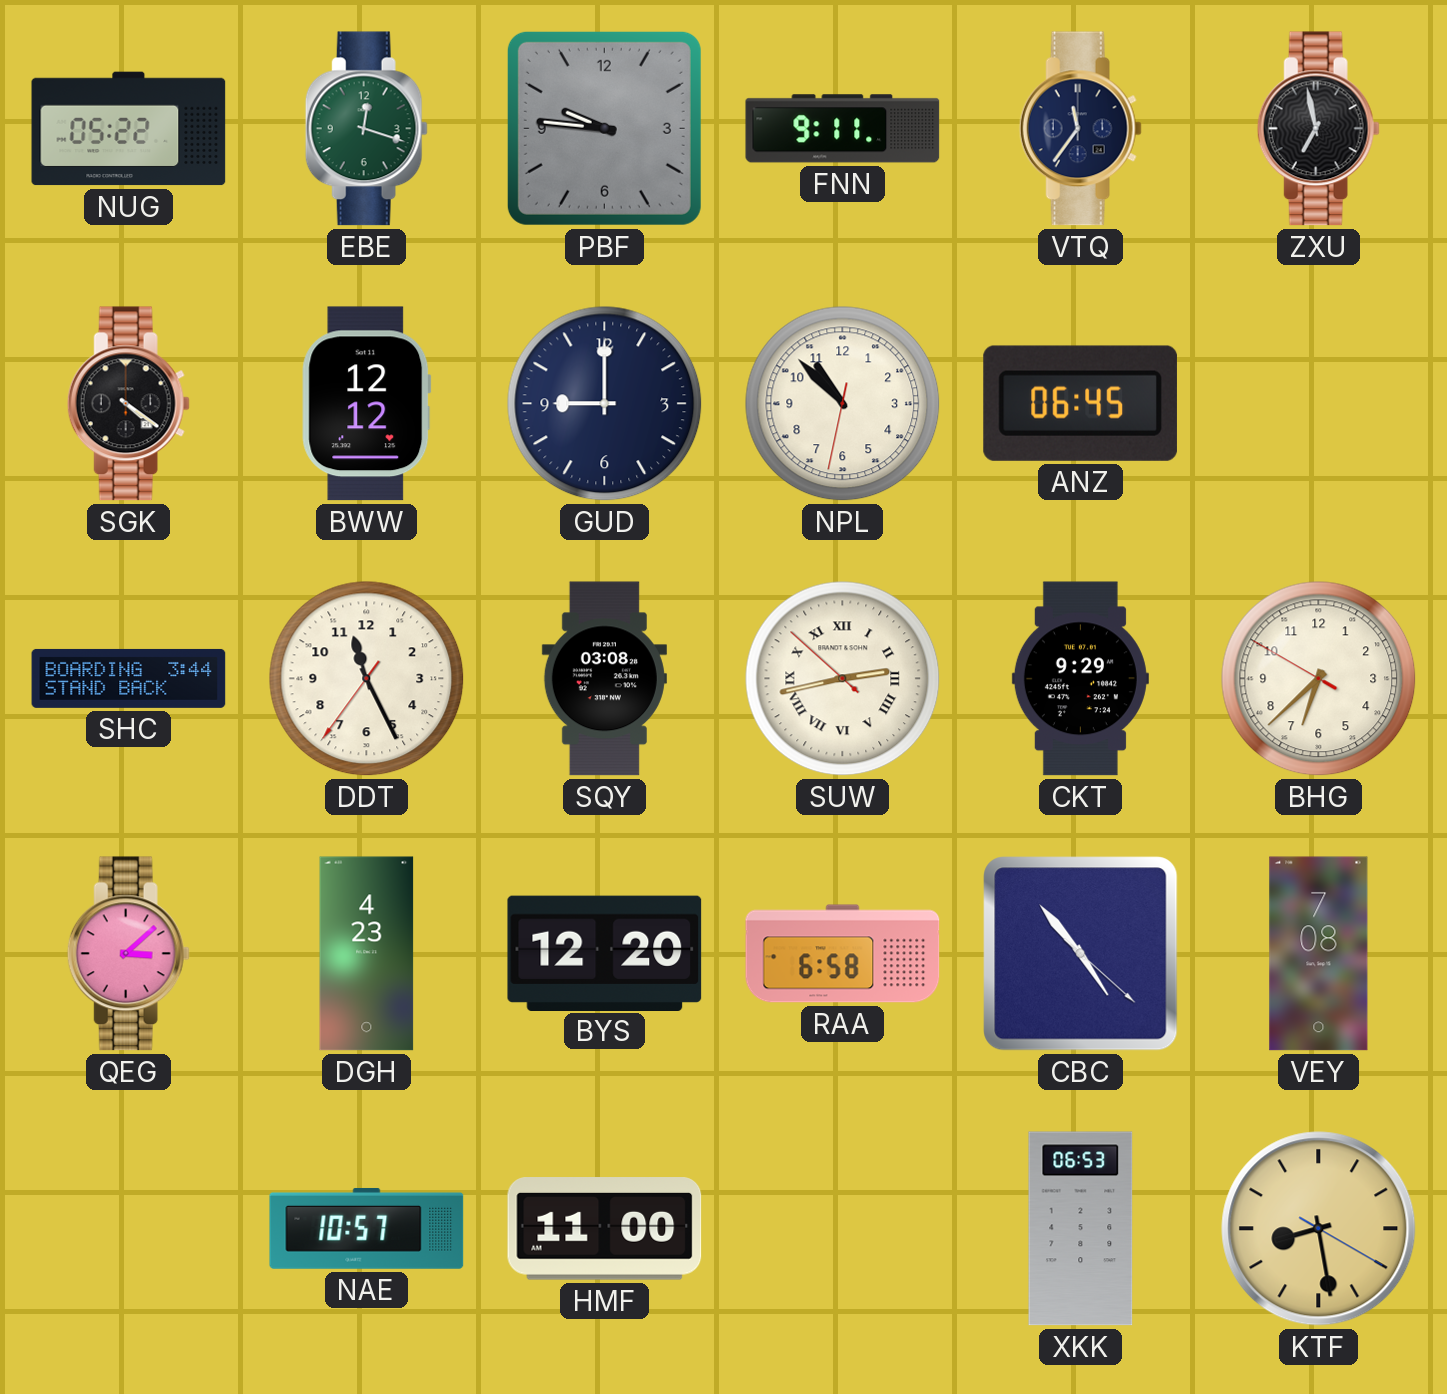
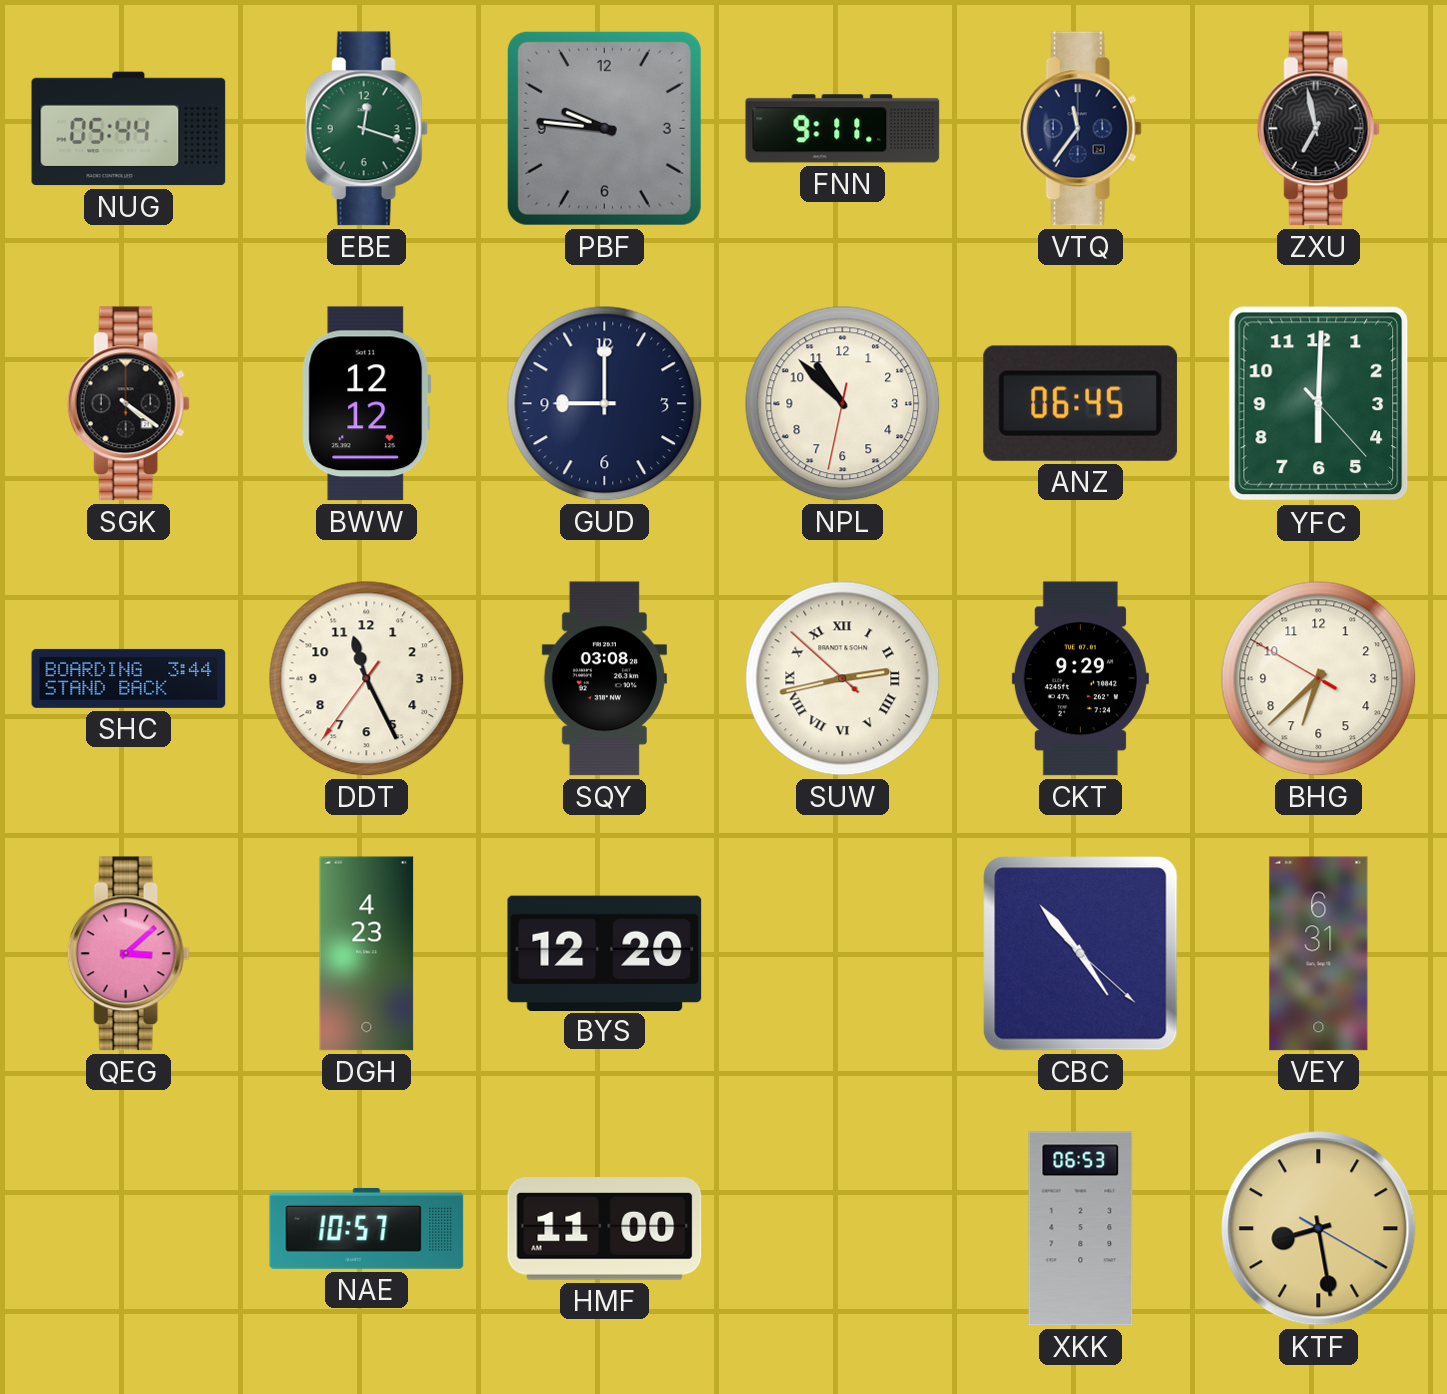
NUG: 05:22 -> 05:44 (129, 129)
YFC: none -> 6:00 (1319, 404)
RAA: 6:58 -> none (843, 954)
VEY: 7:08 -> 6:31 (1319, 954)
